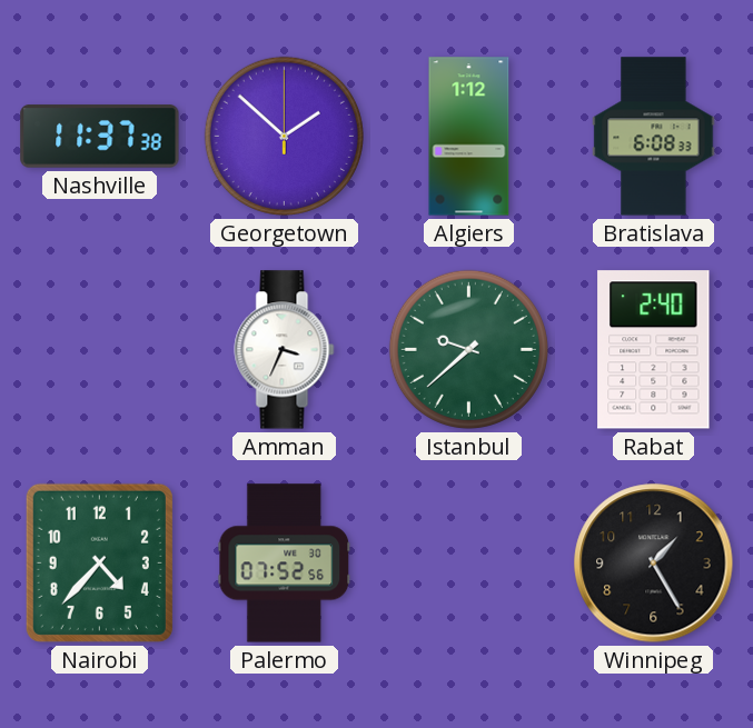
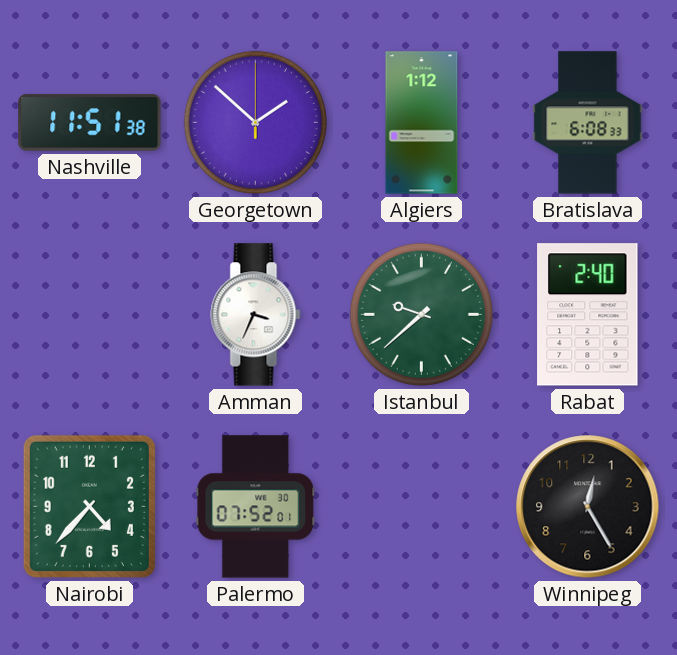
Nashville: 11:37 -> 11:51 (90, 123)
Palermo: 07:52:56 -> 07:52:01 (256, 507)
Winnipeg: 1:25 -> 12:25 (588, 507)
